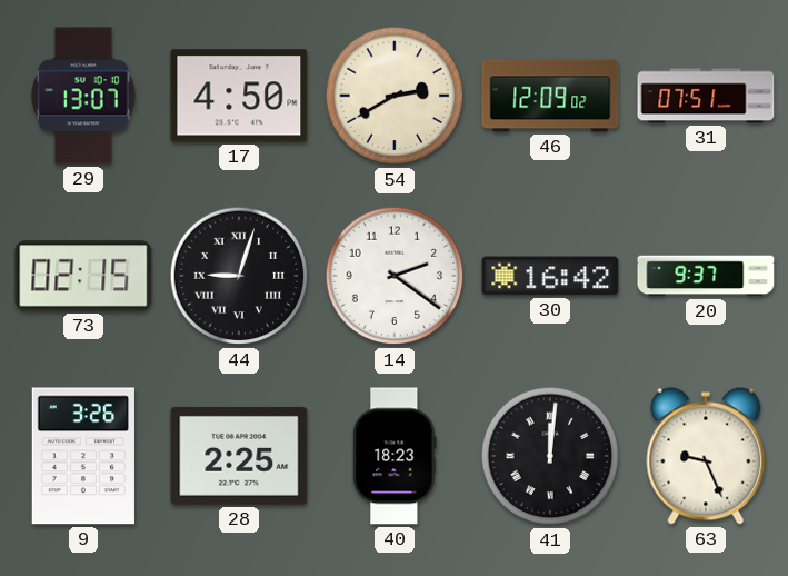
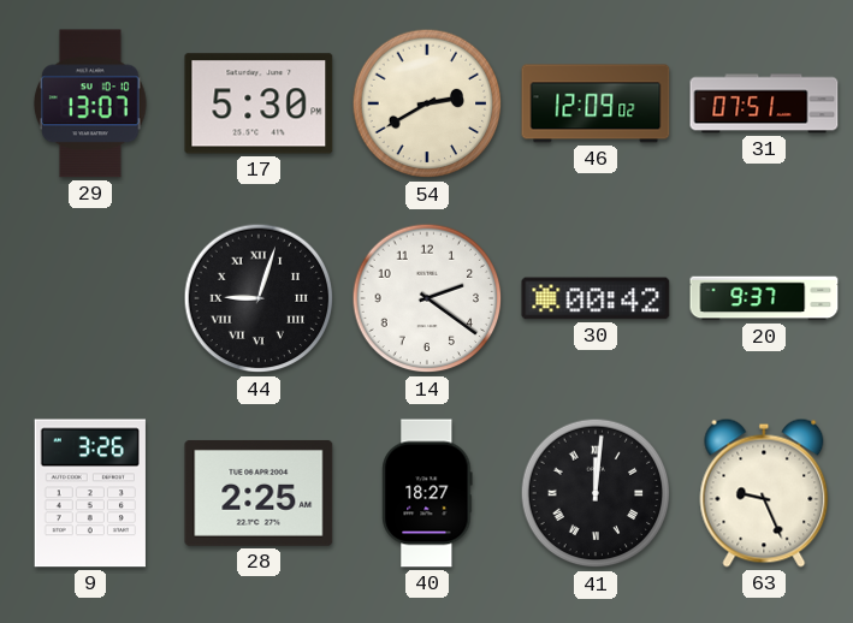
17: 4:50 -> 5:30 (259, 103)
73: 02:15 -> none (83, 276)
30: 16:42 -> 00:42 (596, 298)
40: 18:23 -> 18:27 (427, 493)
